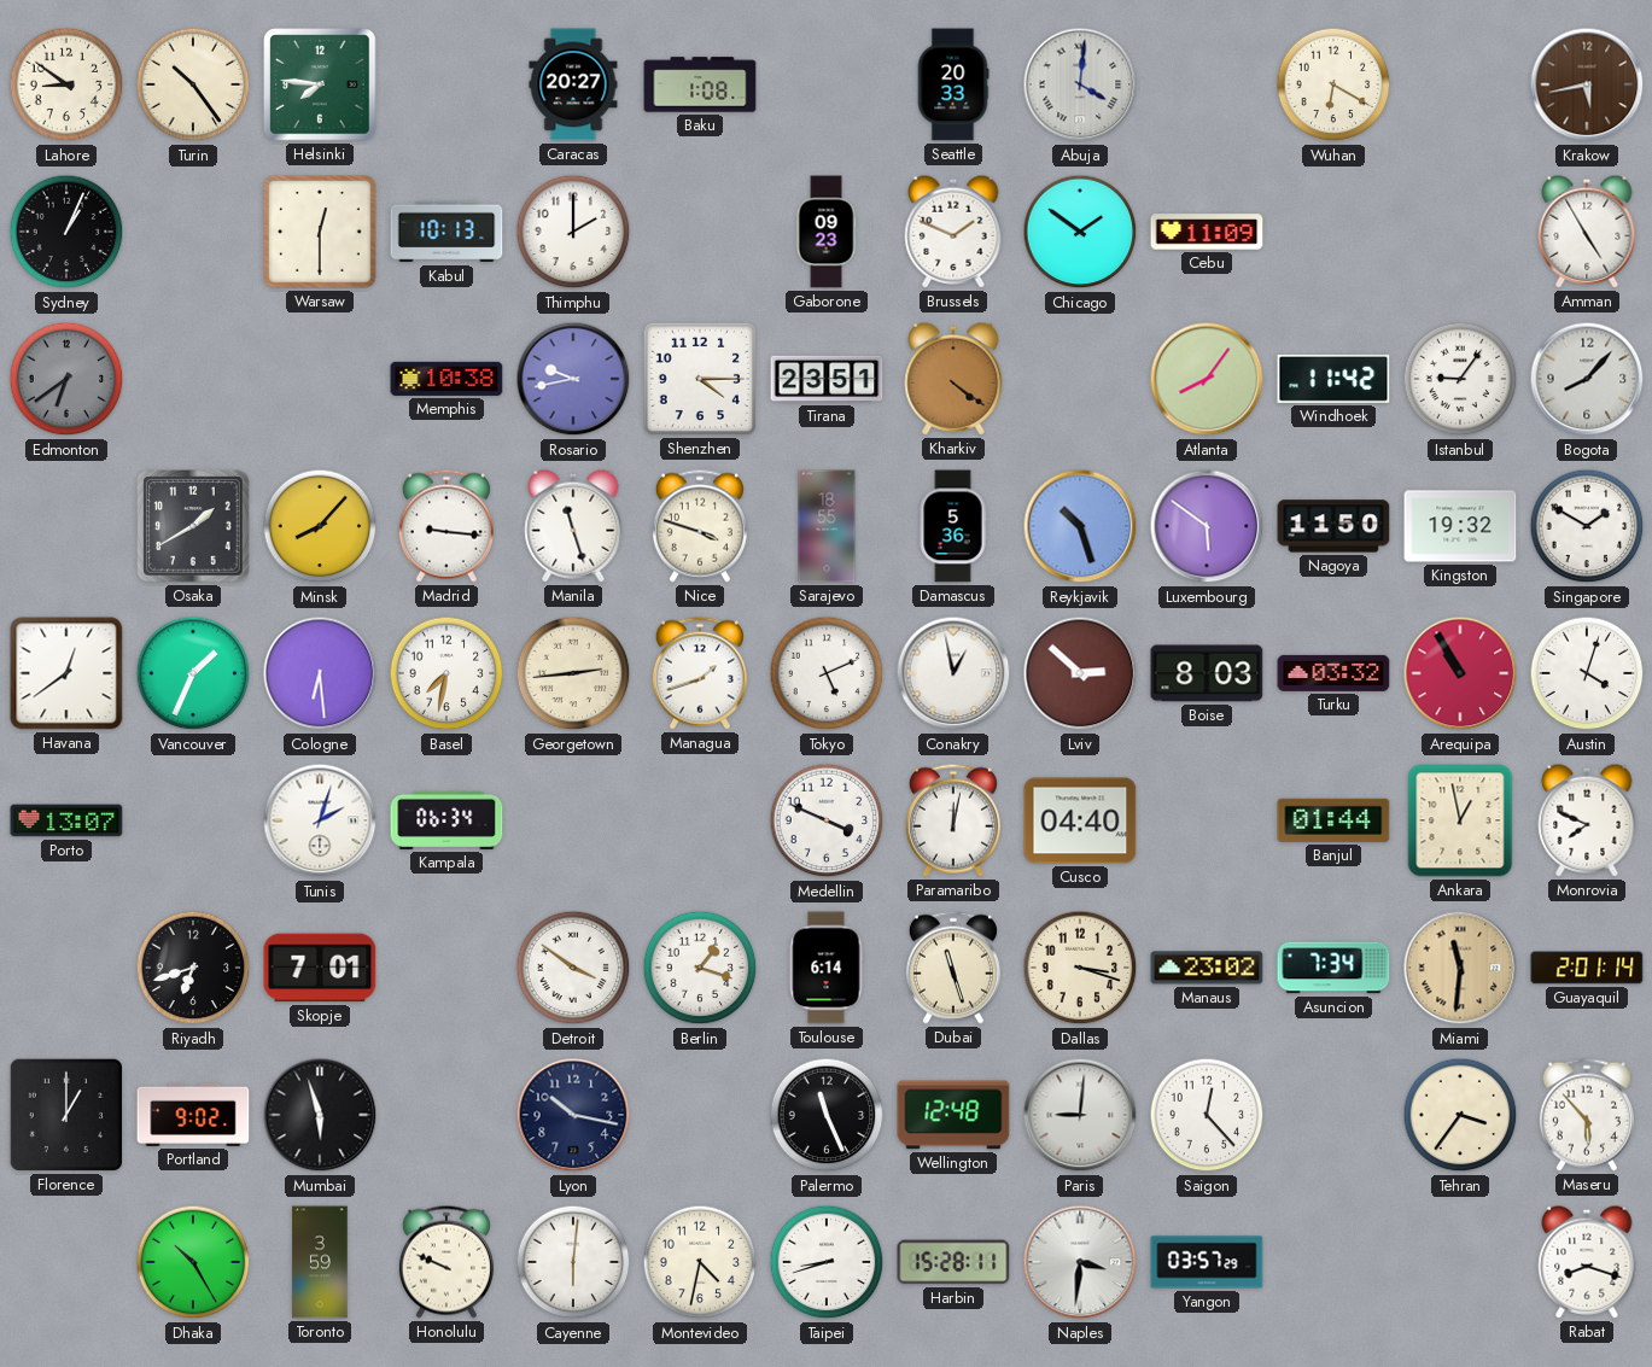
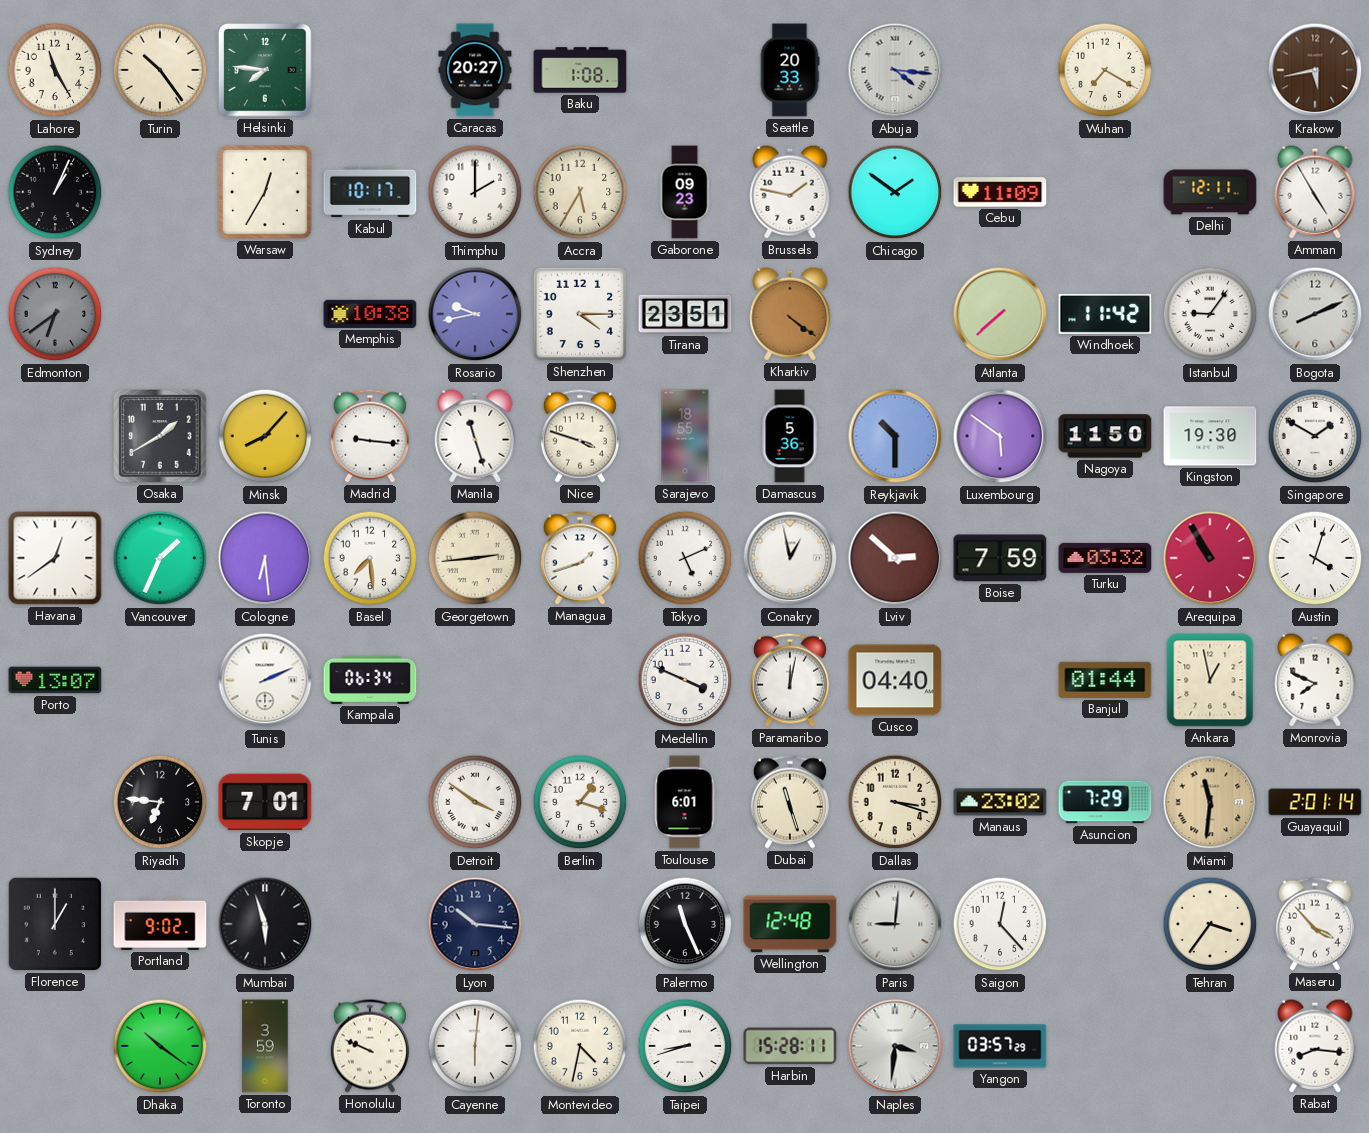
Lahore: 8:51 -> 11:25 (55, 70)
Abuja: 4:01 -> 4:16 (895, 70)
Wuhan: 6:20 -> 7:20 (1105, 70)
Warsaw: 12:30 -> 12:35 (265, 192)
Kabul: 10:13 -> 10:17 (370, 192)
Accra: none -> 5:35 (580, 192)
Brussels: 1:49 -> 1:47 (790, 192)
Delhi: none -> 12:11 (1210, 192)
Atlanta: 8:06 -> 7:38 (1000, 314)
Bogota: 8:07 -> 8:11 (1315, 314)
Reykjavik: 10:27 -> 10:30 (895, 436)
Kingston: 19:32 -> 19:30 (1210, 436)
Basel: 7:32 -> 7:29 (370, 558)
Boise: 8:03 -> 7:59 (1000, 558)
Tunis: 2:03 -> 2:11 (265, 680)
Riyadh: 6:42 -> 6:46 (160, 802)
Toulouse: 6:14 -> 6:01 (685, 802)
Asuncion: 7:34 -> 7:29 (1105, 802)
Lyon: 10:17 -> 10:16 (475, 924)
Maseru: 5:53 -> 3:53 (1315, 924)
Dhaka: 10:25 -> 10:21 (160, 1046)
Rabat: 8:18 -> 8:16 (1315, 1046)
